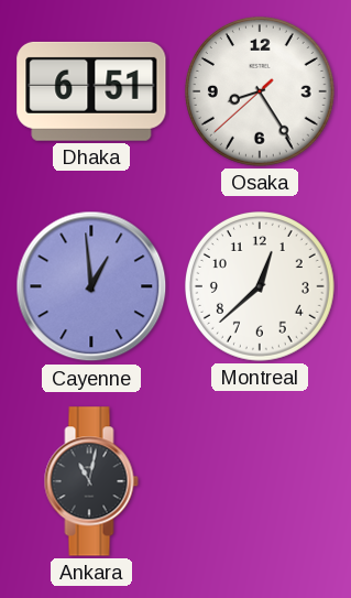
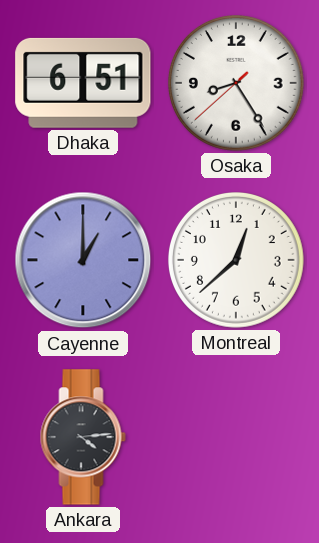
Cayenne: 12:59 -> 1:00 (83, 260)
Ankara: 11:02 -> 4:14 (83, 437)
